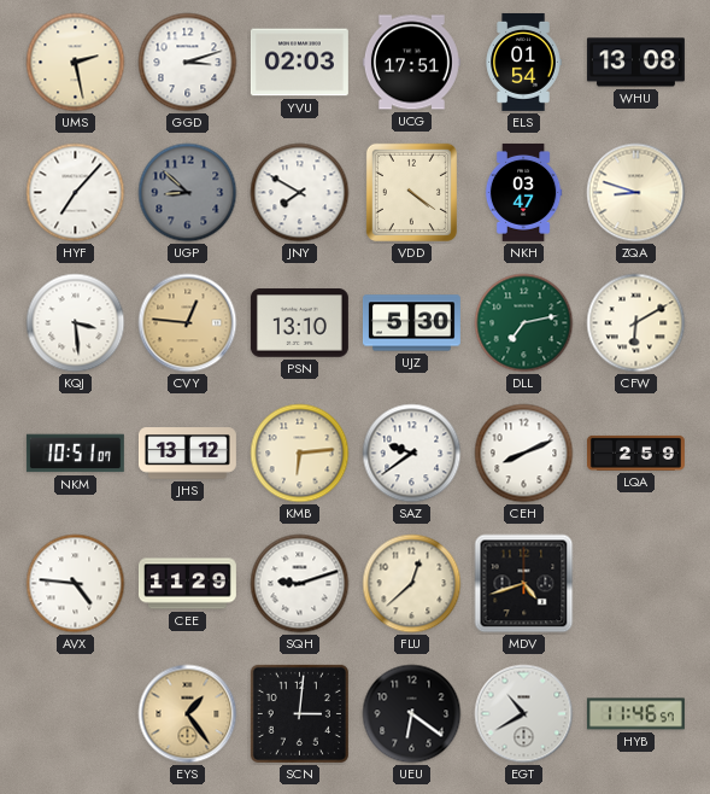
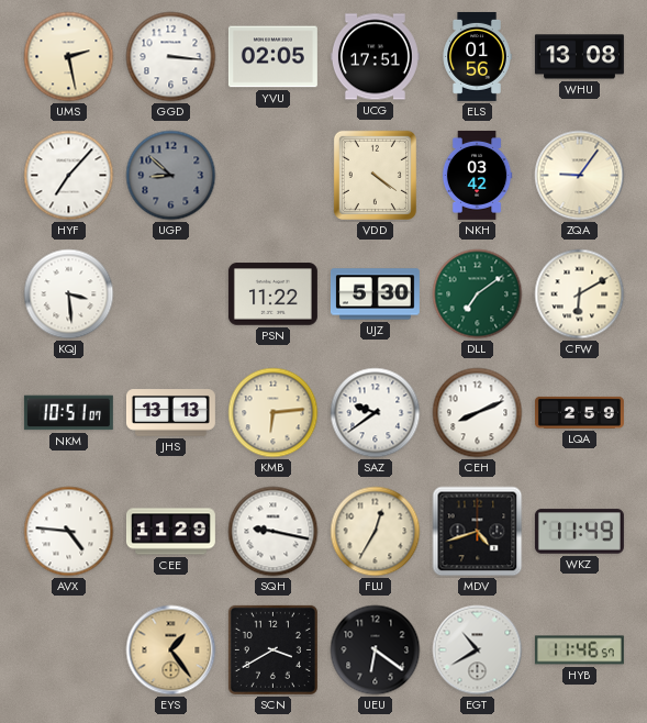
GGD: 3:12 -> 3:16 (171, 57)
YVU: 02:03 -> 02:05 (272, 57)
ELS: 01:54 -> 01:56 (477, 56)
JNY: 7:50 -> none (300, 193)
NKH: 03:47 -> 03:42 (477, 175)
ZQA: 8:48 -> 9:06 (580, 176)
CVY: 12:46 -> none (188, 323)
PSN: 13:10 -> 11:22 (272, 294)
DLL: 7:13 -> 7:09 (478, 294)
JHS: 13:12 -> 13:13 (170, 413)
SQH: 9:12 -> 9:17 (274, 532)
FLU: 12:38 -> 12:35 (376, 532)
WKZ: none -> 11:49 (579, 532)
SCN: 3:01 -> 3:40 (272, 649)
